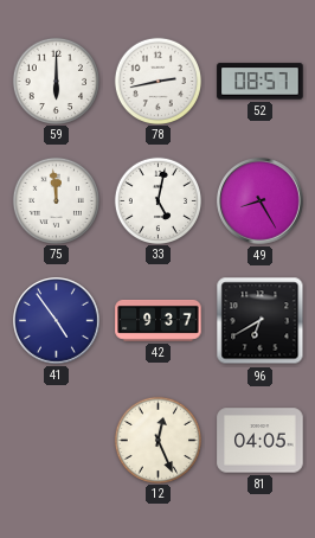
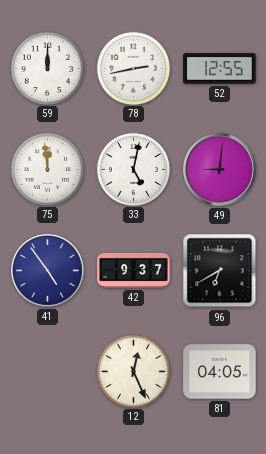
59: 6:00 -> 12:00 (47, 68)
52: 08:57 -> 12:55 (220, 69)
49: 8:25 -> 9:01 (220, 170)
